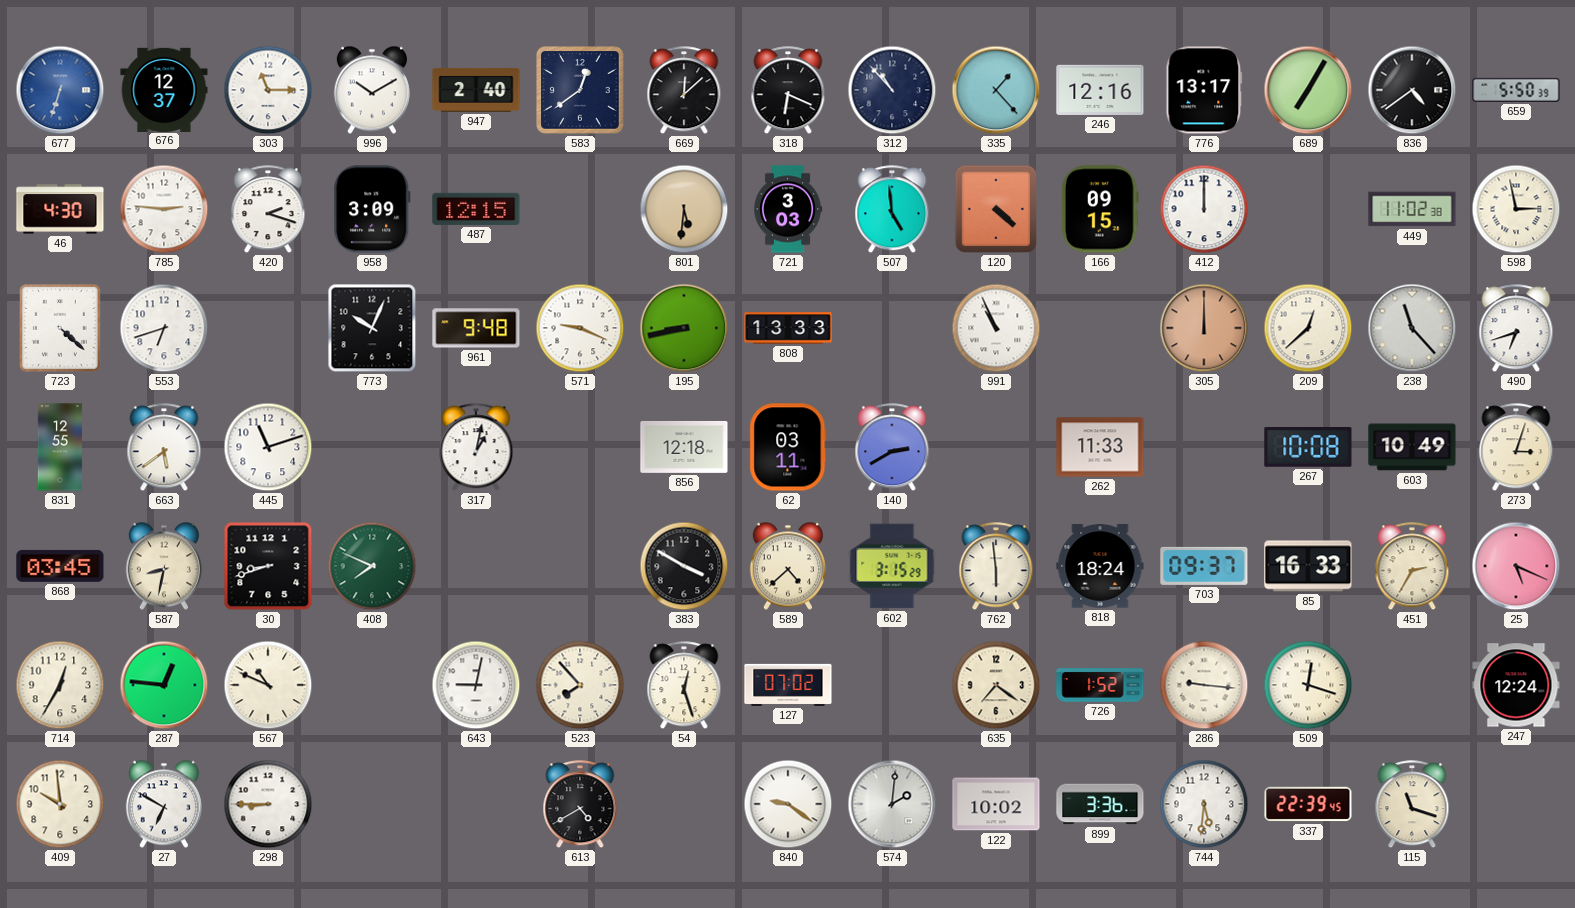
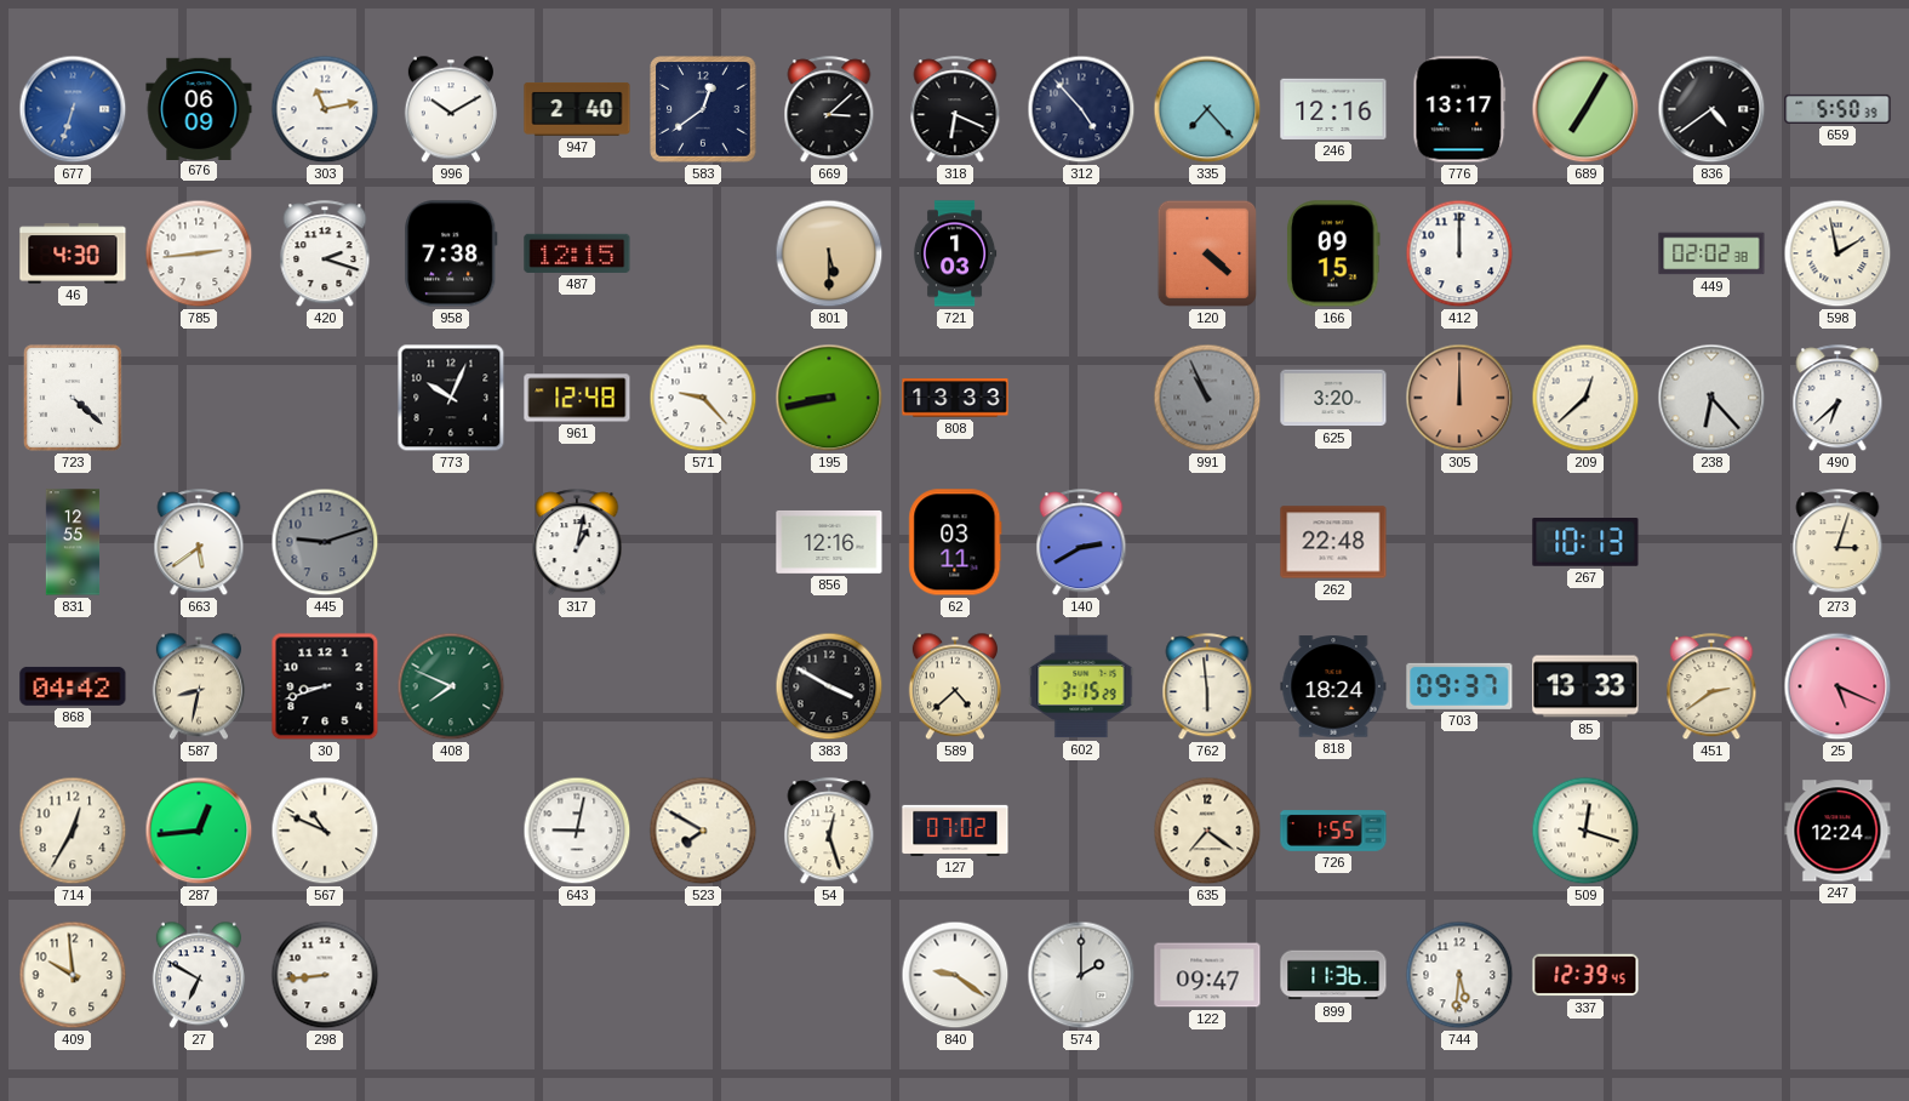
676: 12:37 -> 06:09 (199, 108)
303: 11:15 -> 11:13 (325, 109)
669: 12:08 -> 3:08 (829, 110)
312: 10:53 -> 4:53 (1081, 109)
335: 1:23 -> 7:23 (1207, 109)
785: 2:46 -> 2:44 (199, 253)
958: 3:09 -> 7:38 (451, 253)
801: 5:31 -> 5:30 (829, 253)
721: 3:03 -> 1:03 (955, 253)
507: 4:59 -> none (892, 210)
449: 11:02 -> 02:02 (1711, 253)
598: 2:58 -> 1:58 (1837, 253)
553: 6:42 -> none (164, 328)
961: 9:48 -> 12:48 (577, 398)
571: 9:19 -> 9:23 (703, 398)
991 dial: white -> grey (1207, 398)
625: none -> 3:20 (1333, 398)
238: 11:23 -> 6:23 (1711, 398)
490: 6:42 -> 6:38 (1837, 399)
445: 11:12 -> 9:12 (325, 542)
445 dial: white -> grey (325, 542)
856: 12:18 -> 12:16 (829, 542)
262: 11:33 -> 22:48 (1333, 542)
267: 10:08 -> 10:13 (1585, 543)
603: 10:49 -> none (1412, 447)
868: 03:45 -> 04:42 (73, 686)
85: 16:33 -> 13:33 (1585, 686)
451: 2:35 -> 2:39 (1711, 688)
287: 12:46 -> 12:44 (199, 831)
523: 7:53 -> 7:50 (703, 831)
726: 1:52 -> 1:55 (1333, 831)
286: 9:16 -> none (1204, 685)
298: 8:45 -> 8:44 (325, 975)
613: 4:40 -> none (580, 805)
574: 2:01 -> 2:00 (1081, 975)
122: 10:02 -> 09:47 (1207, 975)
899: 3:36 -> 11:36 (1333, 975)
337: 22:39 -> 12:39 (1585, 975)
115: 11:18 -> none (1412, 805)
